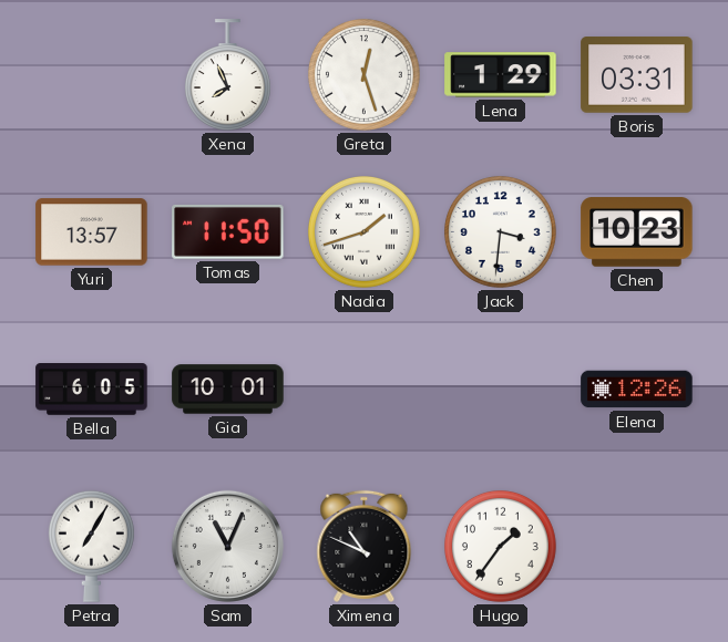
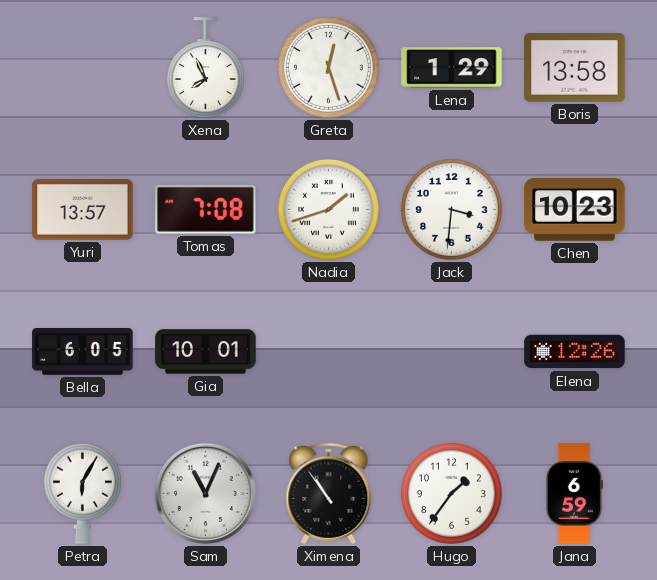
Boris: 03:31 -> 13:58 (575, 68)
Tomas: 11:50 -> 7:08 (206, 209)
Petra: 7:05 -> 6:05 (82, 493)
Ximena: 10:49 -> 10:54 (329, 493)
Jana: none -> 6:59 (574, 494)
